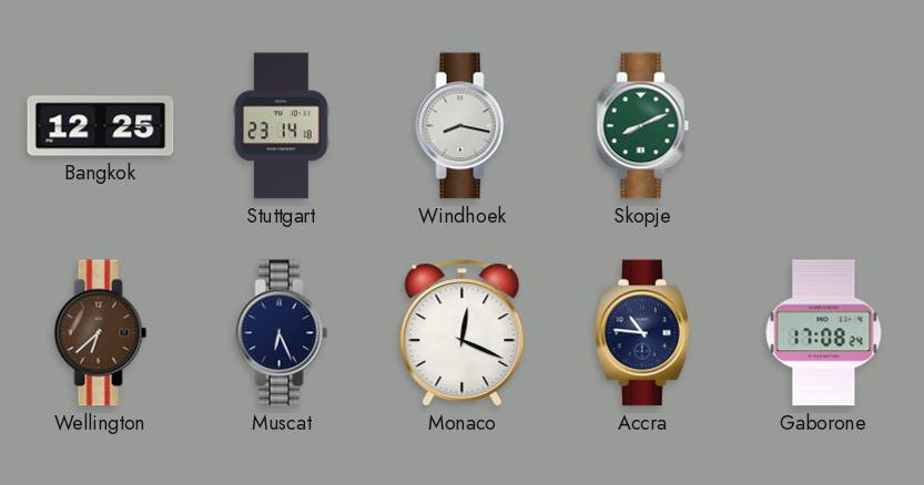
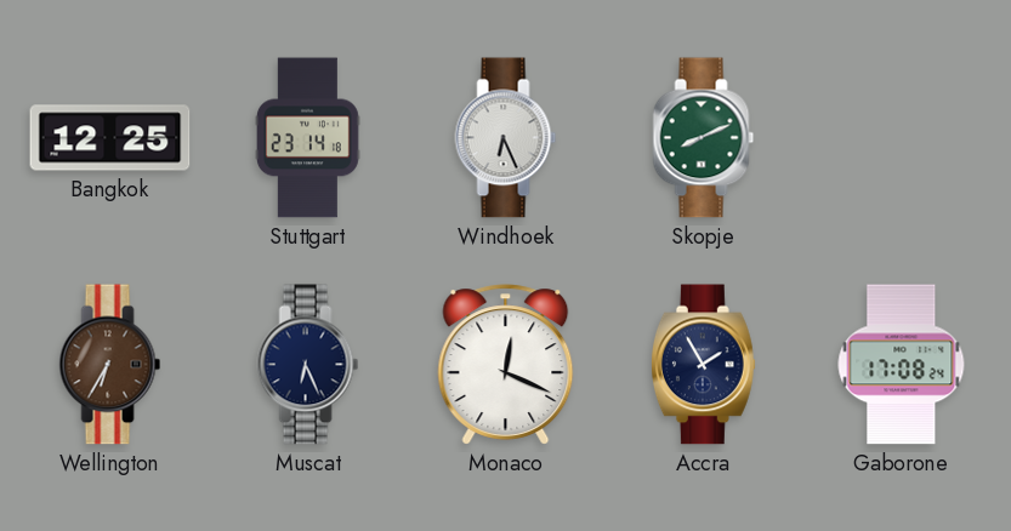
Windhoek: 8:17 -> 6:26 (506, 138)
Wellington: 6:38 -> 6:35 (110, 365)
Accra: 10:46 -> 1:55 (703, 365)
